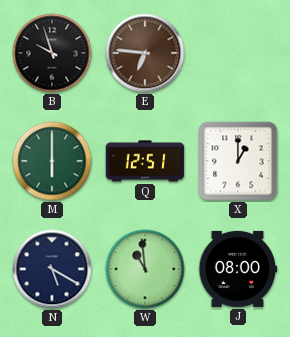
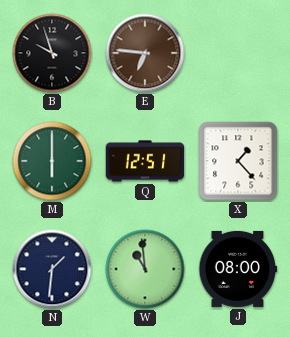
X: 1:00 -> 1:23 (238, 161)
N: 5:20 -> 1:31 (52, 269)
